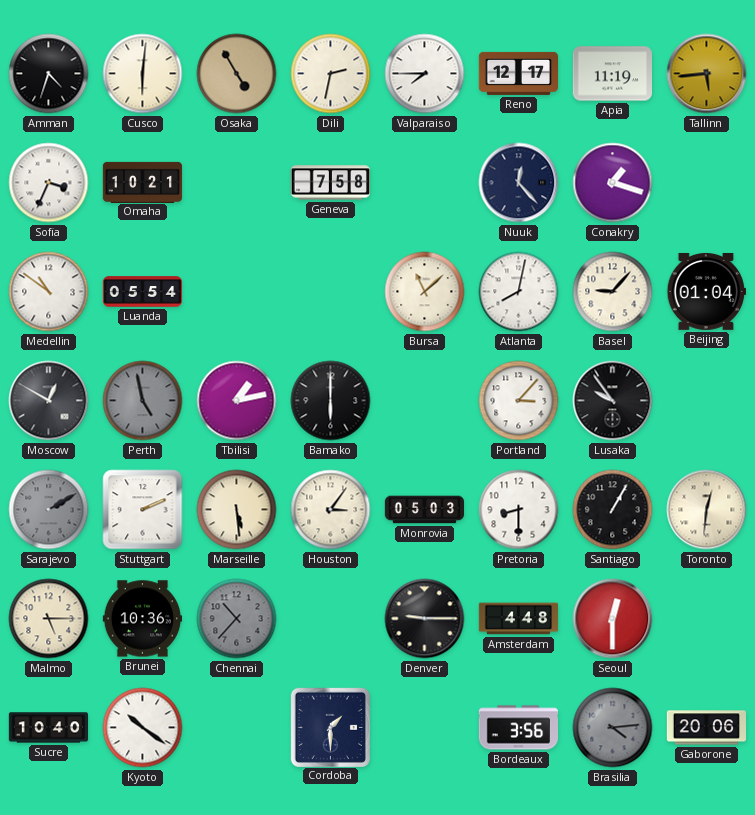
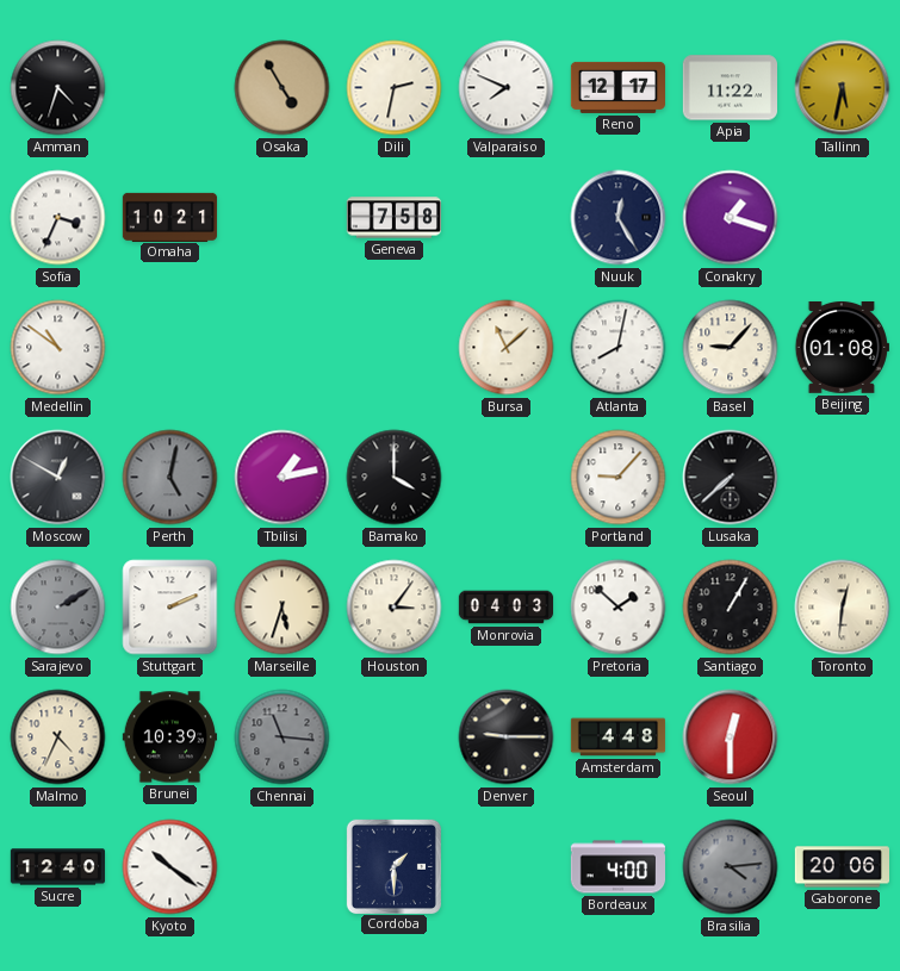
Cusco: 6:01 -> none (143, 74)
Valparaiso: 7:45 -> 7:49 (507, 88)
Apia: 11:19 -> 11:22 (730, 88)
Tallinn: 5:44 -> 5:32 (843, 88)
Nuuk: 12:23 -> 12:25 (619, 218)
Luanda: 05:54 -> none (143, 292)
Beijing: 01:04 -> 01:08 (842, 347)
Perth: 4:58 -> 5:02 (170, 478)
Bamako: 6:00 -> 4:00 (395, 478)
Portland: 3:07 -> 9:07 (619, 478)
Lusaka: 9:54 -> 7:38 (731, 478)
Marseille: 5:29 -> 5:33 (283, 608)
Monrovia: 05:03 -> 04:03 (507, 608)
Pretoria: 8:30 -> 1:52 (619, 608)
Malmo: 5:15 -> 4:34 (58, 737)
Brunei: 10:36 -> 10:39 (169, 737)
Chennai: 10:37 -> 11:16 (283, 737)
Sucre: 10:40 -> 12:40 (58, 867)
Bordeaux: 3:56 -> 4:00 (617, 867)
